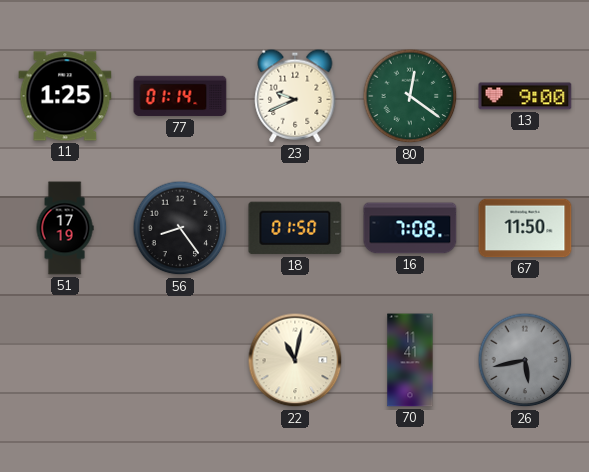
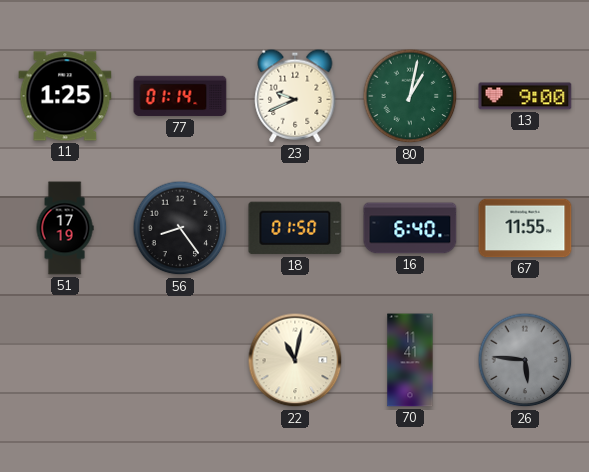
80: 12:21 -> 1:02 (410, 96)
16: 7:08 -> 6:40 (410, 228)
67: 11:50 -> 11:55 (525, 228)
26: 5:43 -> 5:46 (525, 360)
